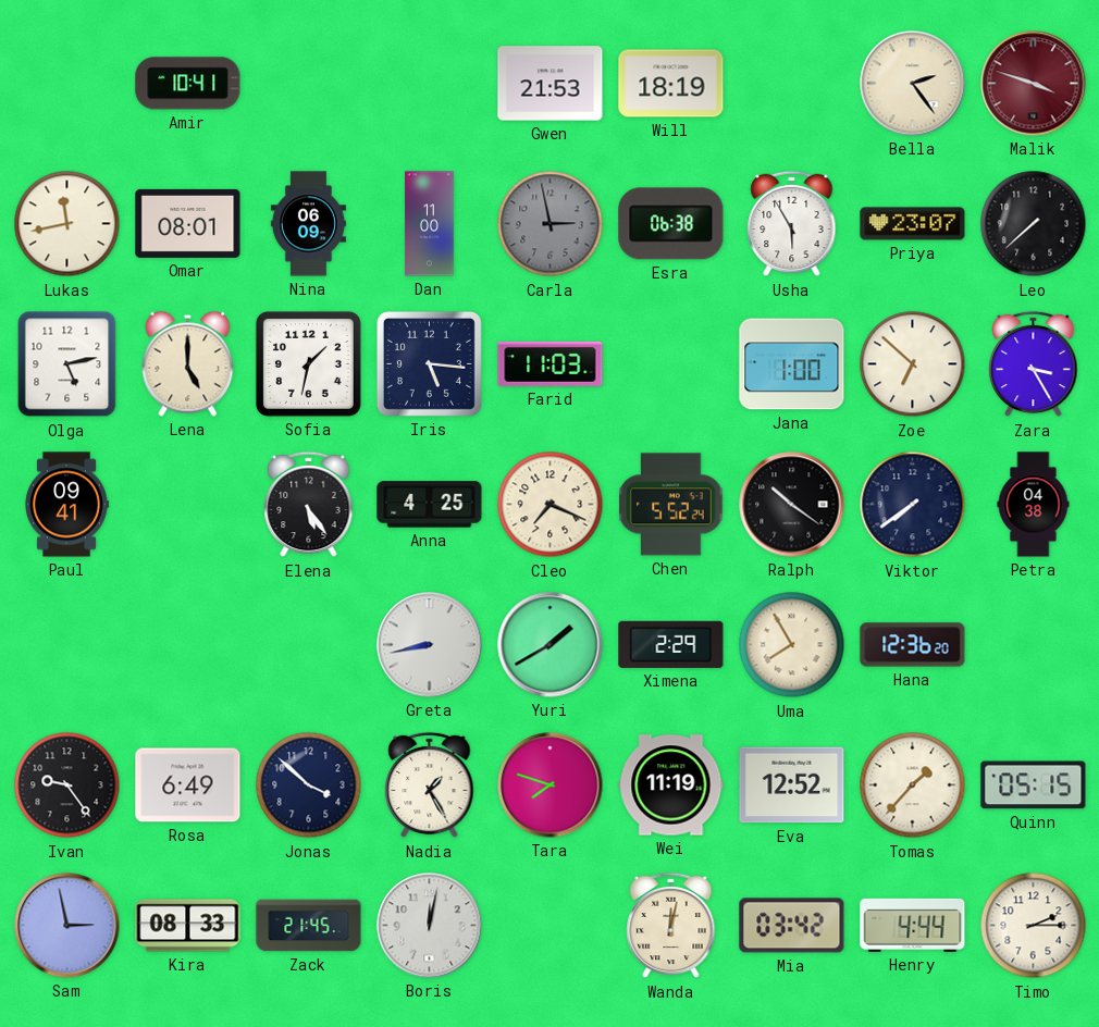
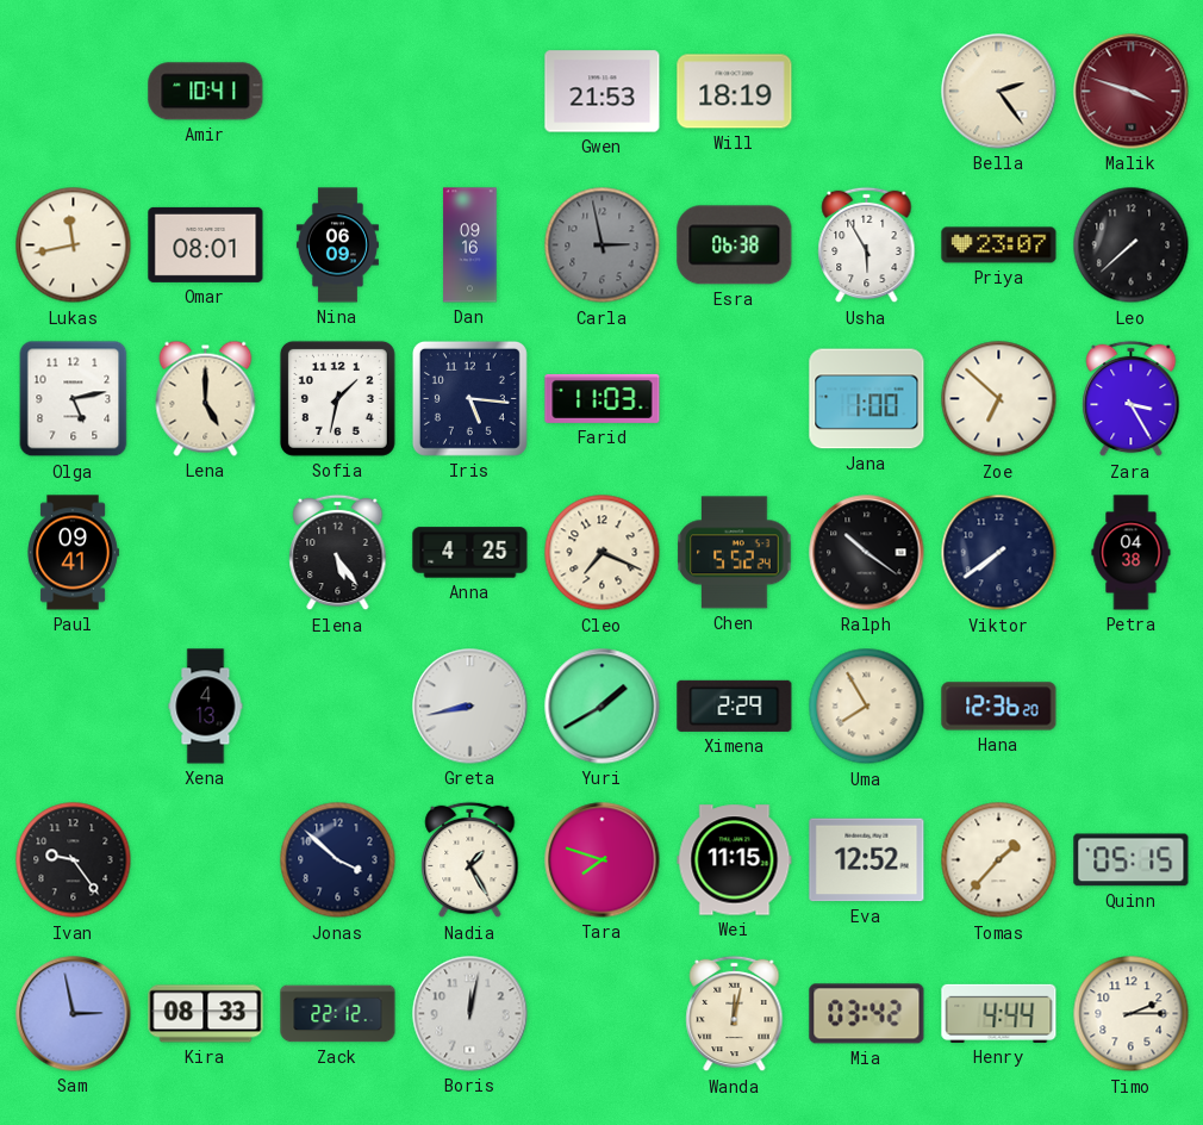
Dan: 11:00 -> 09:16 (470, 245)
Xena: none -> 4:13 (206, 707)
Rosa: 6:49 -> none (188, 785)
Wei: 11:19 -> 11:15 (735, 860)
Zack: 21:45 -> 22:12 (338, 1014)
